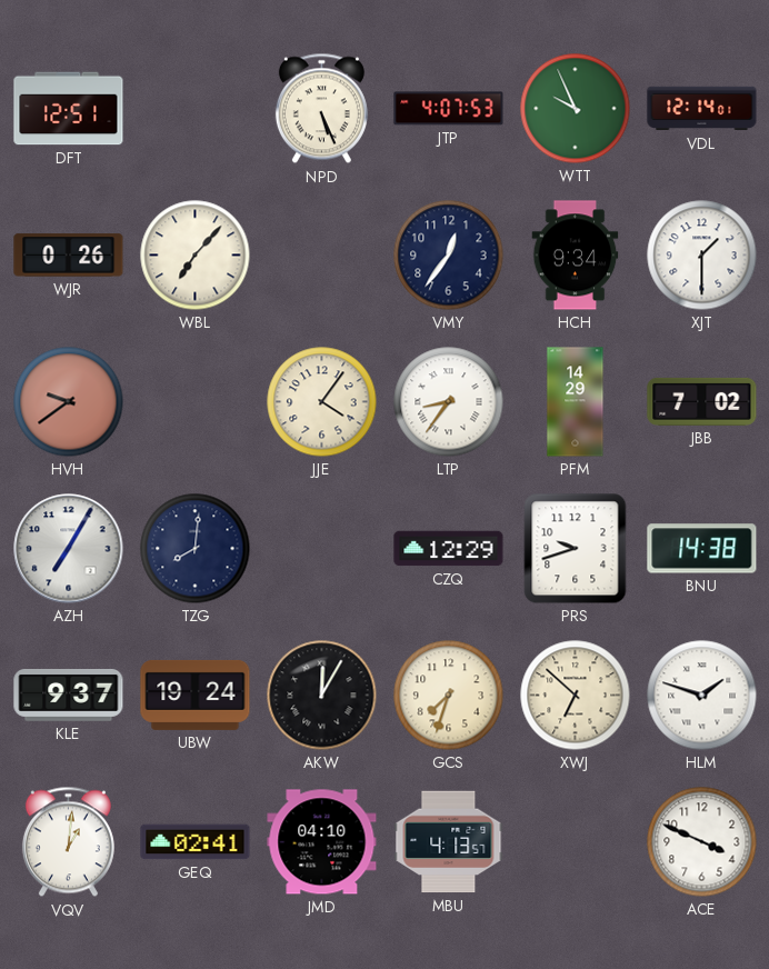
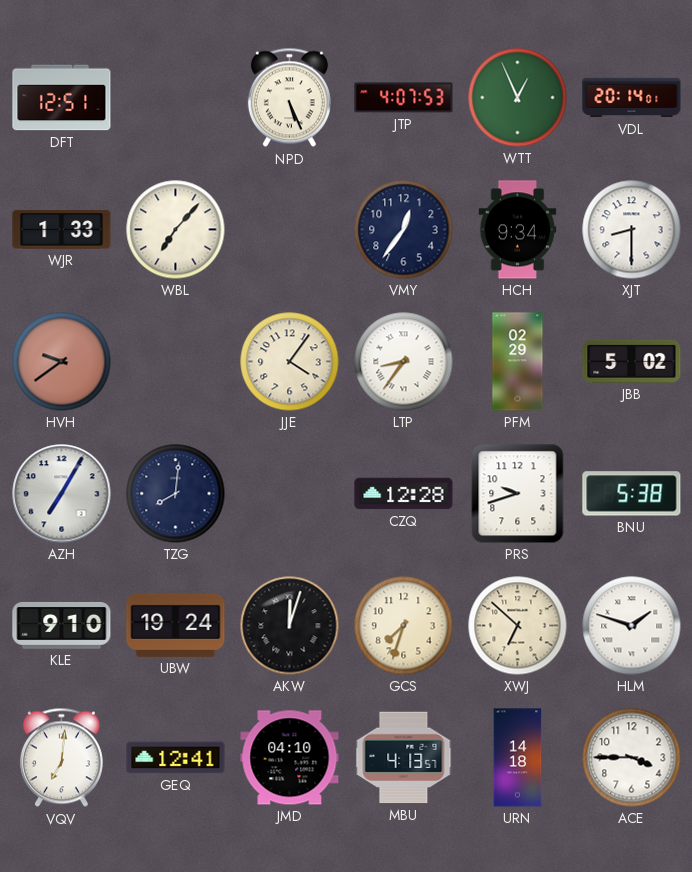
WTT: 9:56 -> 12:56 (518, 98)
VDL: 12:14 -> 20:14 (632, 98)
WJR: 0:26 -> 1:33 (62, 230)
XJT: 1:30 -> 8:30 (632, 230)
PFM: 14:29 -> 02:29 (518, 362)
JBB: 7:02 -> 5:02 (632, 361)
CZQ: 12:29 -> 12:28 (404, 494)
BNU: 14:38 -> 5:38 (632, 494)
KLE: 9:37 -> 9:10 (62, 625)
AKW: 12:05 -> 12:03 (290, 626)
VQV: 1:01 -> 7:01 (61, 758)
GEQ: 02:41 -> 12:41 (176, 758)
URN: none -> 14:18 (518, 758)
ACE: 3:49 -> 3:45 (632, 758)
